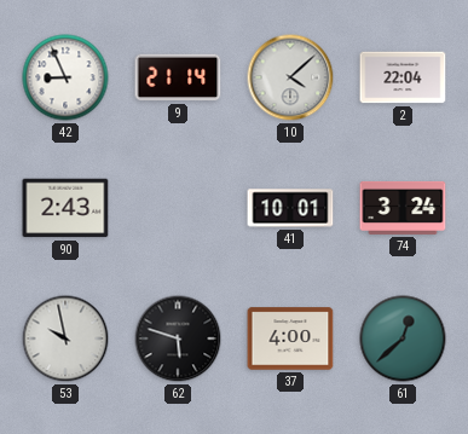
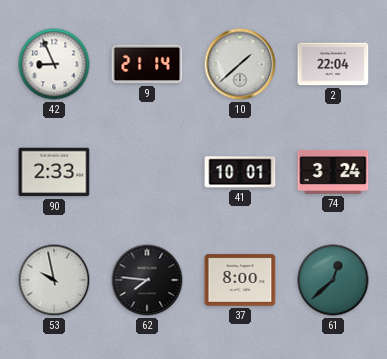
10: 4:08 -> 1:38 (240, 64)
90: 2:43 -> 2:33 (54, 172)
62: 5:48 -> 7:46 (147, 280)
37: 4:00 -> 8:00 (240, 280)
